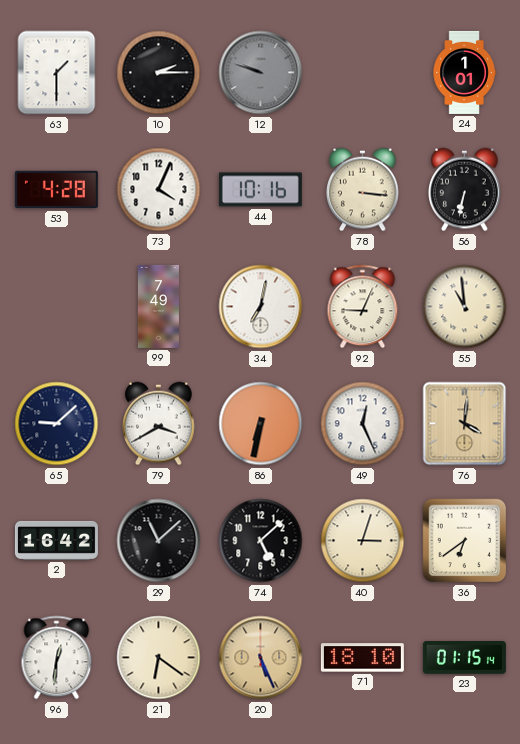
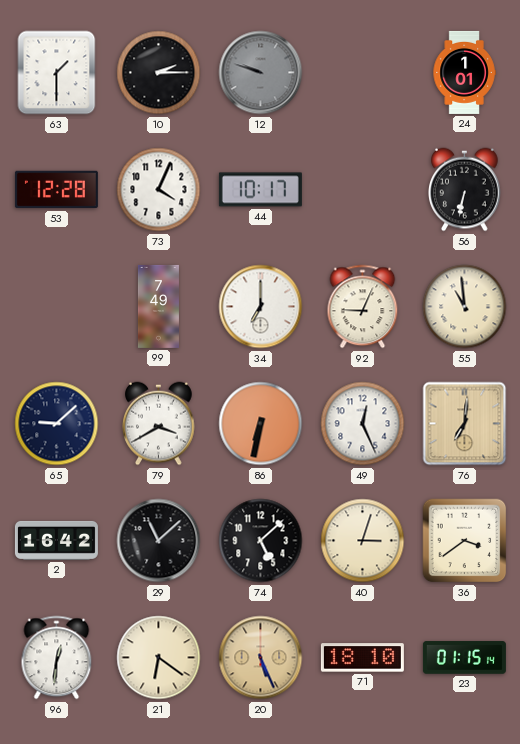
53: 4:28 -> 12:28 (56, 190)
44: 10:16 -> 10:17 (260, 190)
78: 3:16 -> none (363, 190)
34: 7:02 -> 7:00 (261, 307)
76: 4:01 -> 7:01 (465, 424)
36: 6:39 -> 3:39 (465, 541)
